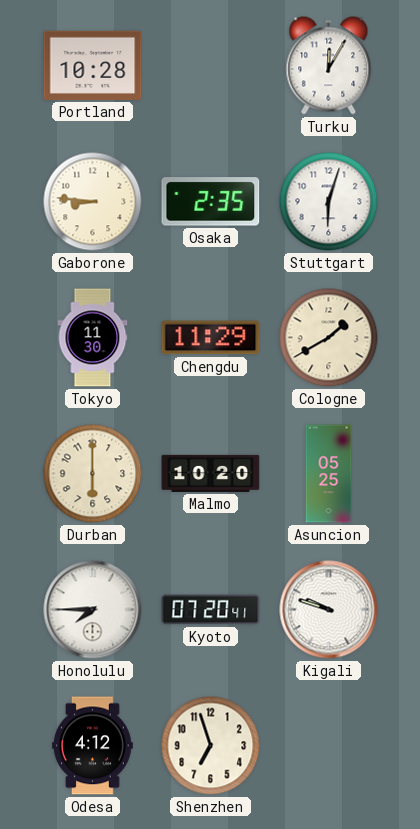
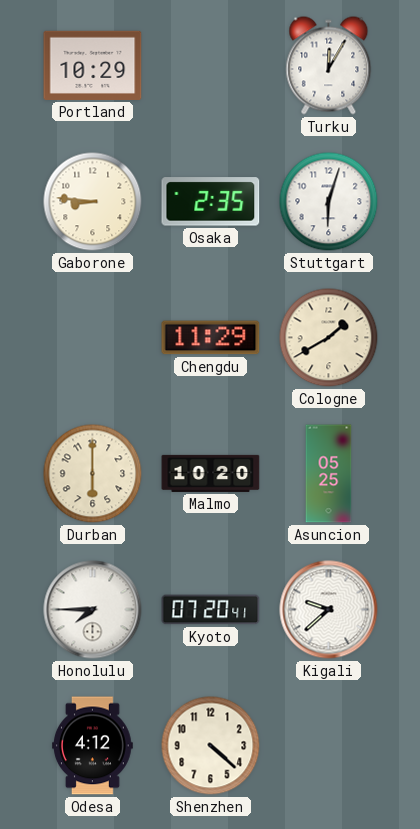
Portland: 10:28 -> 10:29 (93, 65)
Tokyo: 11:30 -> none (93, 338)
Kigali: 9:48 -> 9:38 (329, 610)
Shenzhen: 6:57 -> 4:22 (211, 746)
